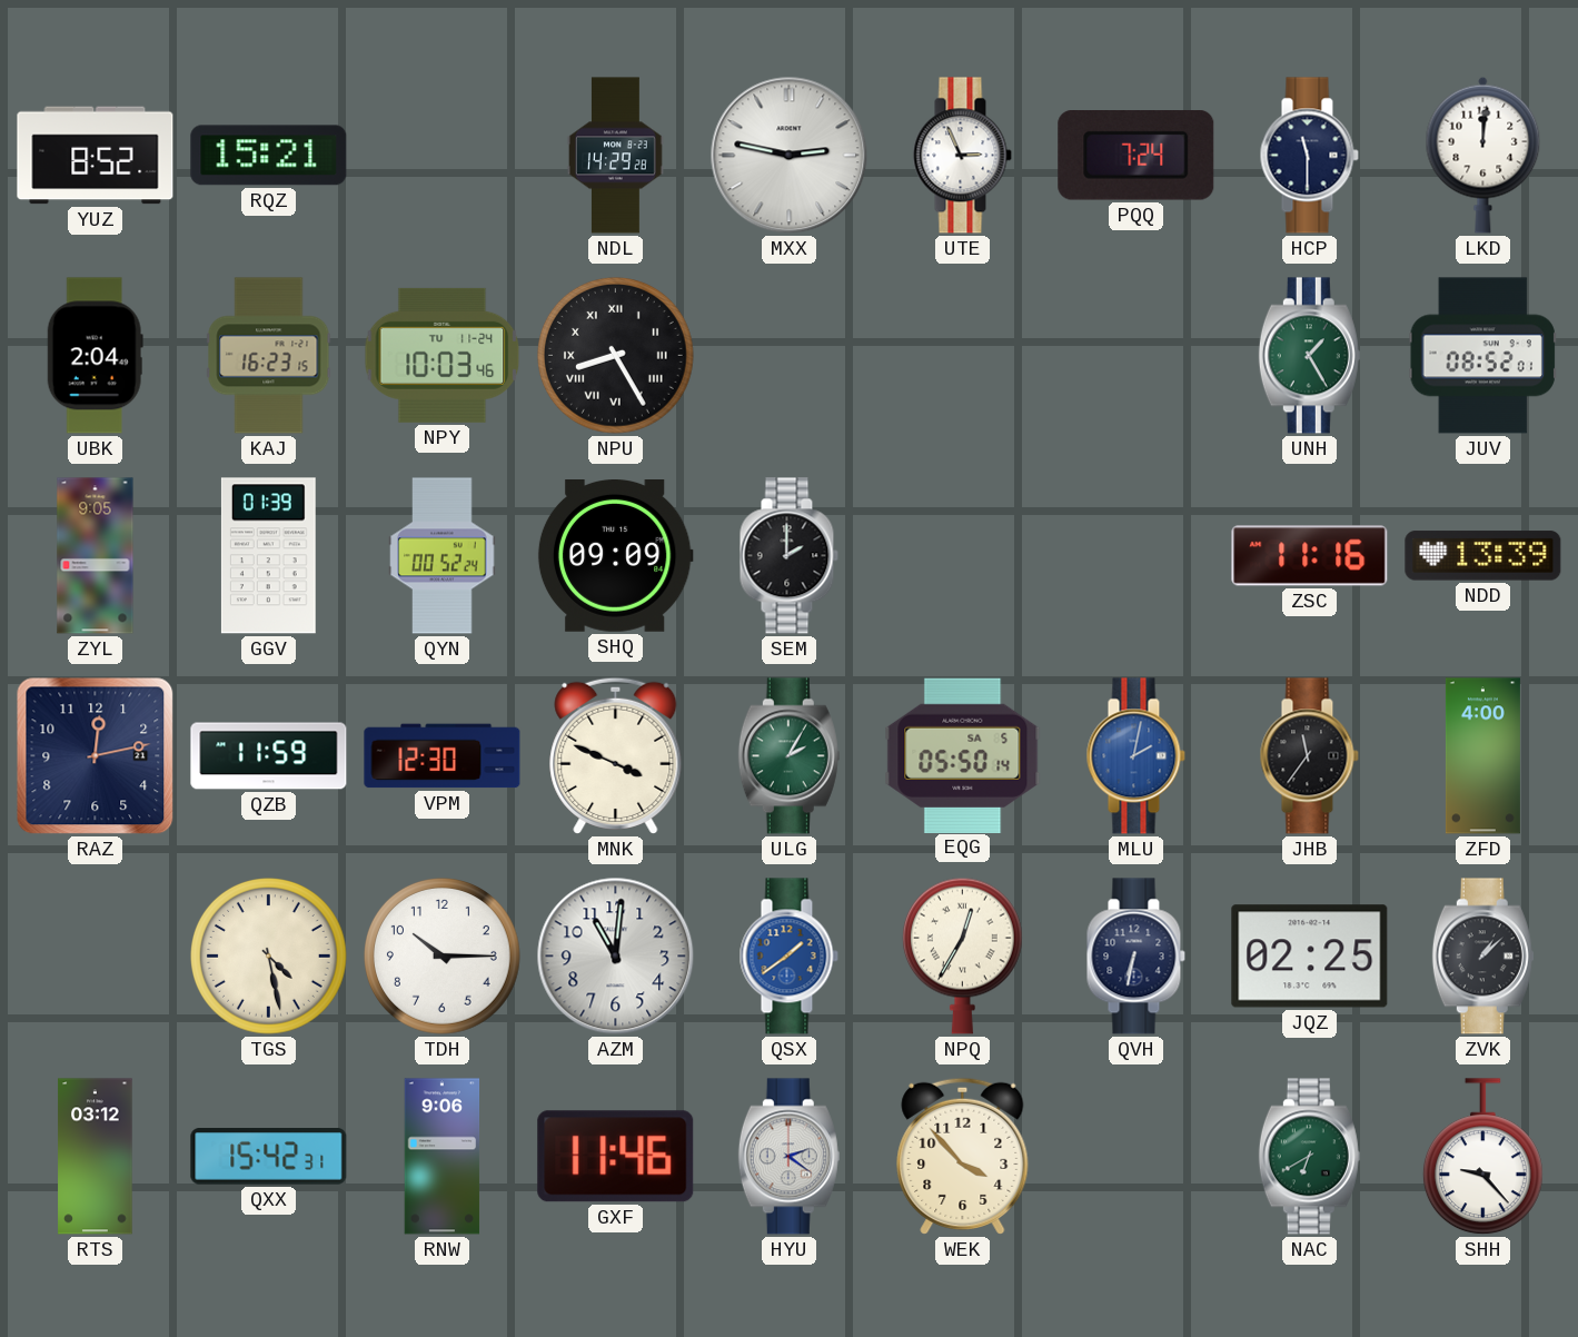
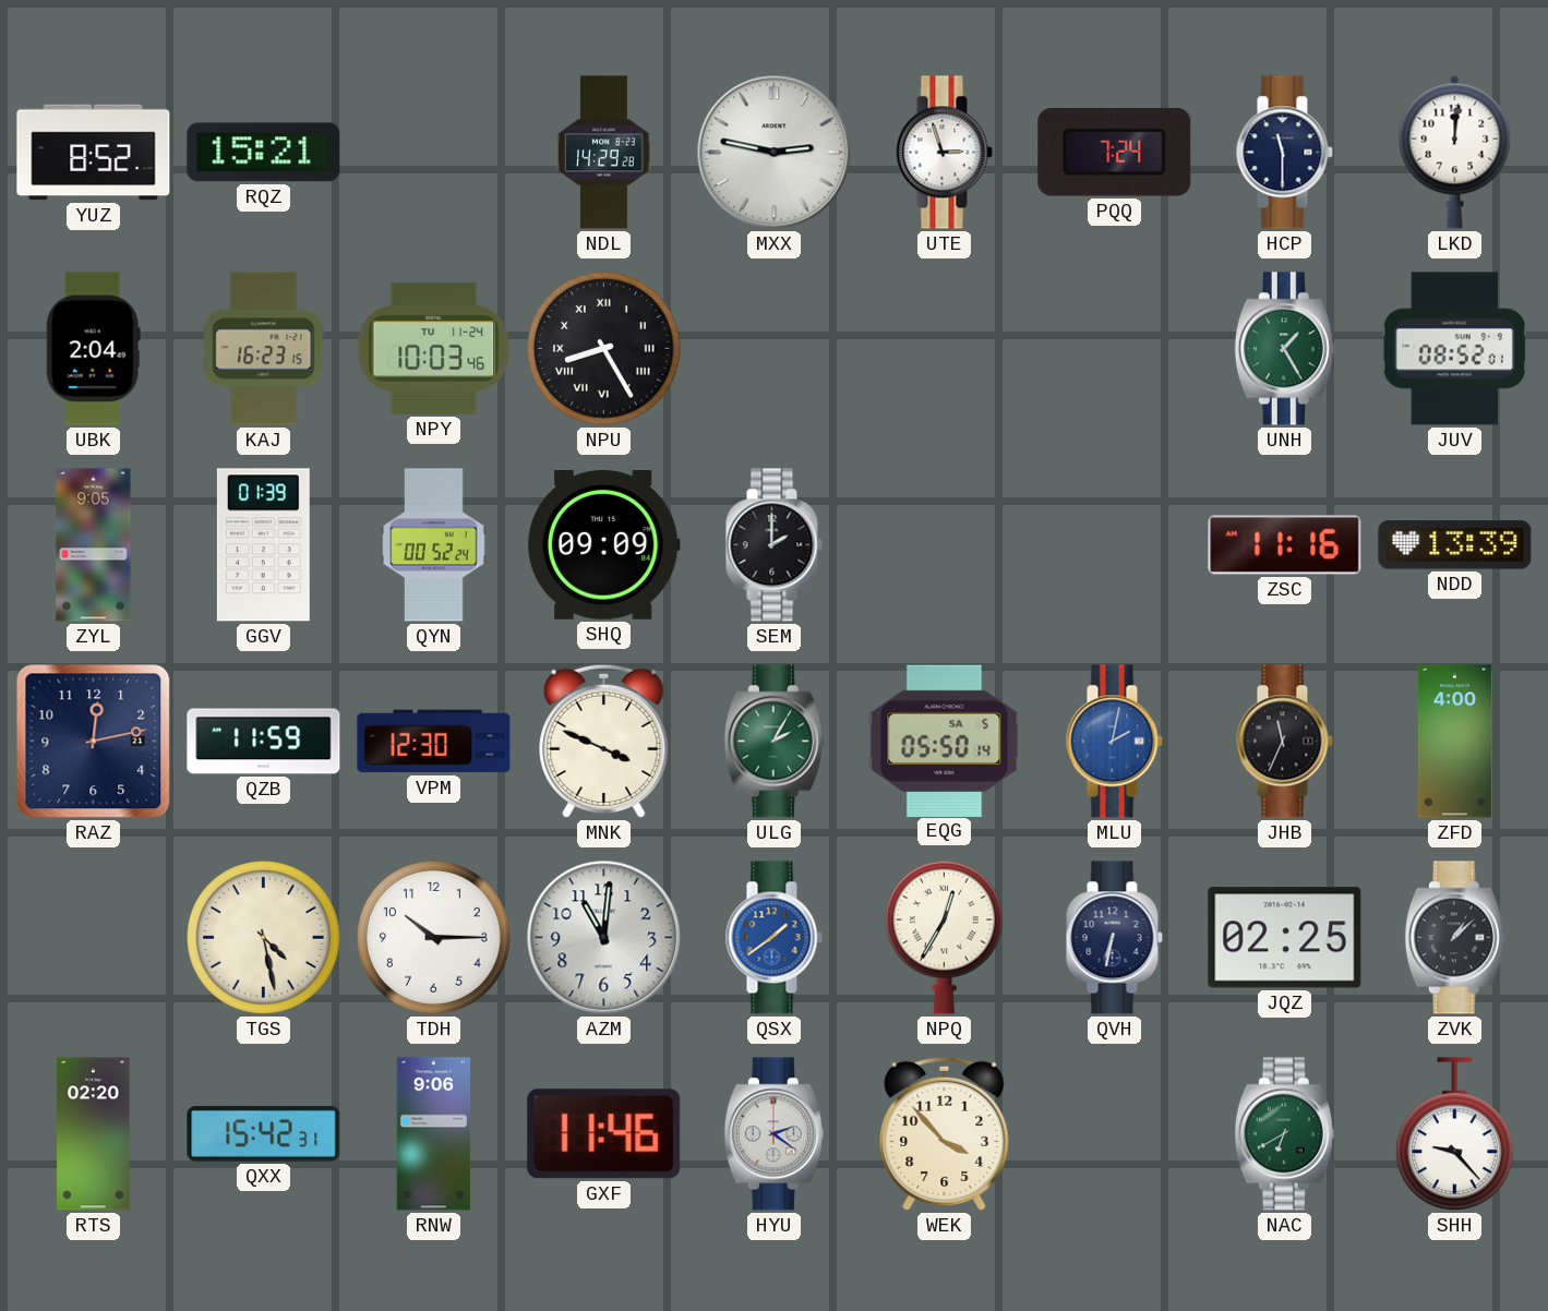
UTE: 2:56 -> 2:57 (944, 153)
JHB: 11:36 -> 11:34 (1284, 742)
RTS: 03:12 -> 02:20 (94, 1134)
